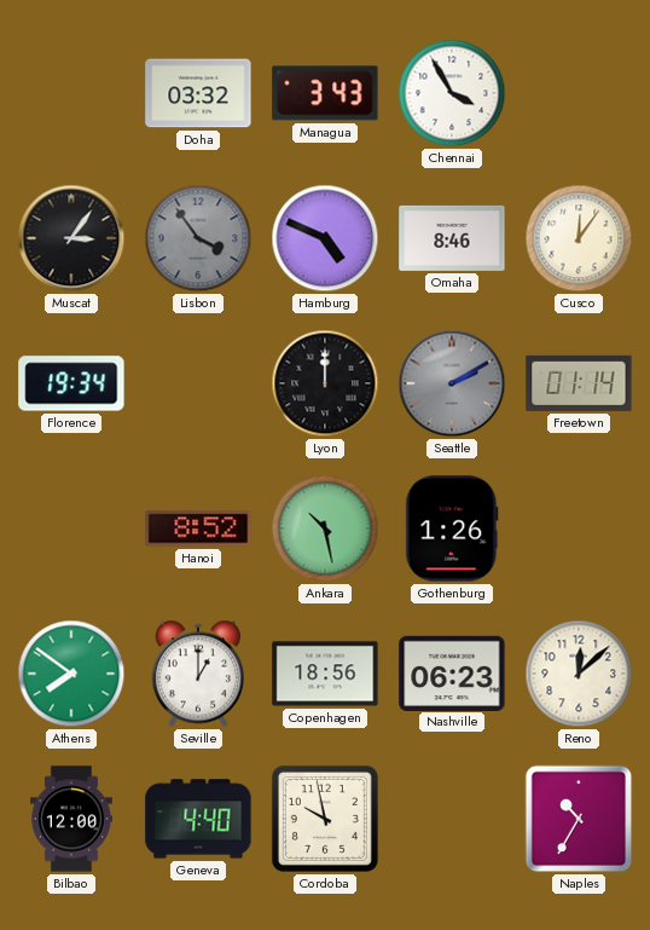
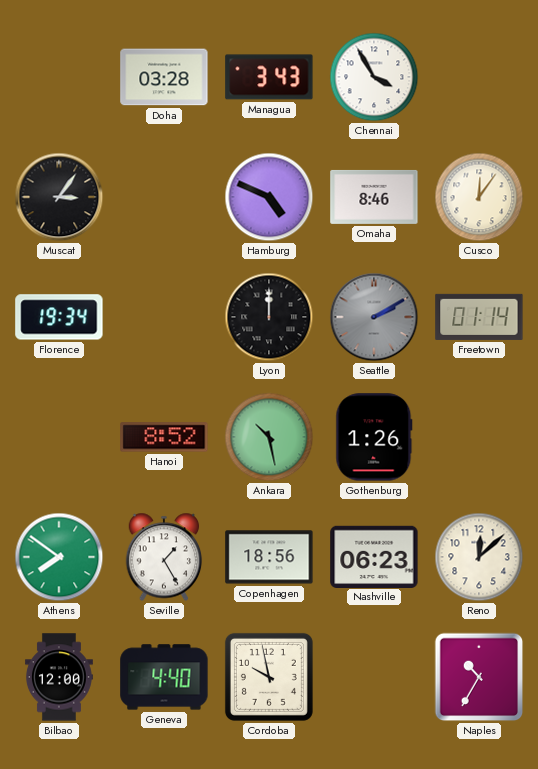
Doha: 03:32 -> 03:28 (164, 77)
Lisbon: 3:54 -> none (198, 238)
Seville: 1:00 -> 1:25 (164, 557)
